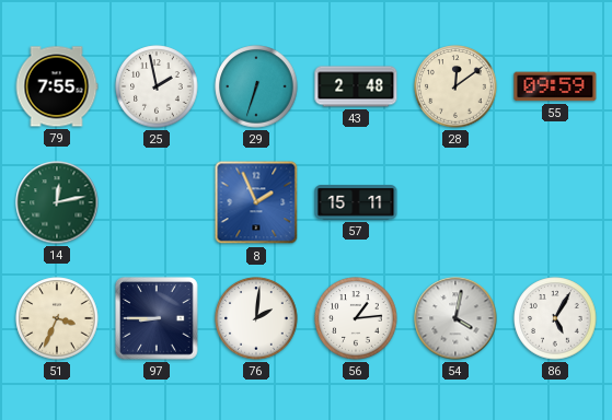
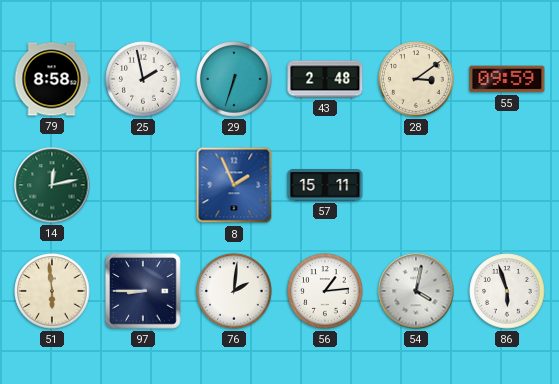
79: 7:55 -> 8:58 (52, 79)
28: 12:09 -> 3:09 (416, 79)
51: 3:34 -> 5:59 (52, 291)
86: 5:05 -> 5:57 (507, 291)
